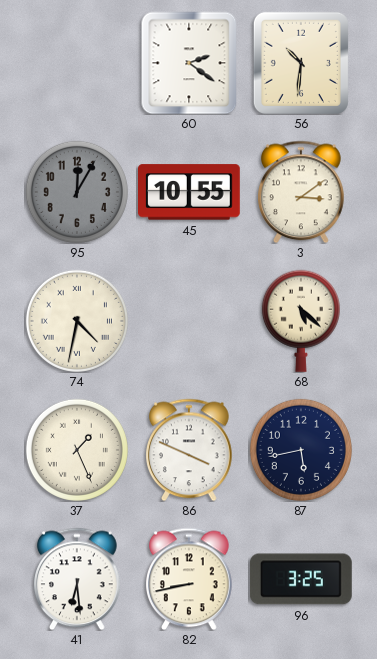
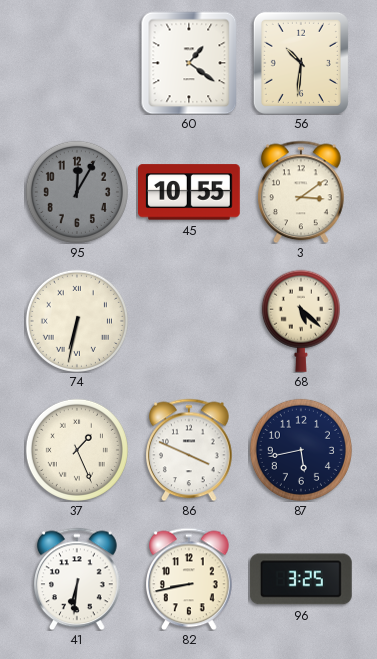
60: 2:21 -> 1:21 (189, 63)
74: 4:32 -> 6:32 (77, 321)
41: 6:29 -> 6:31 (78, 579)
